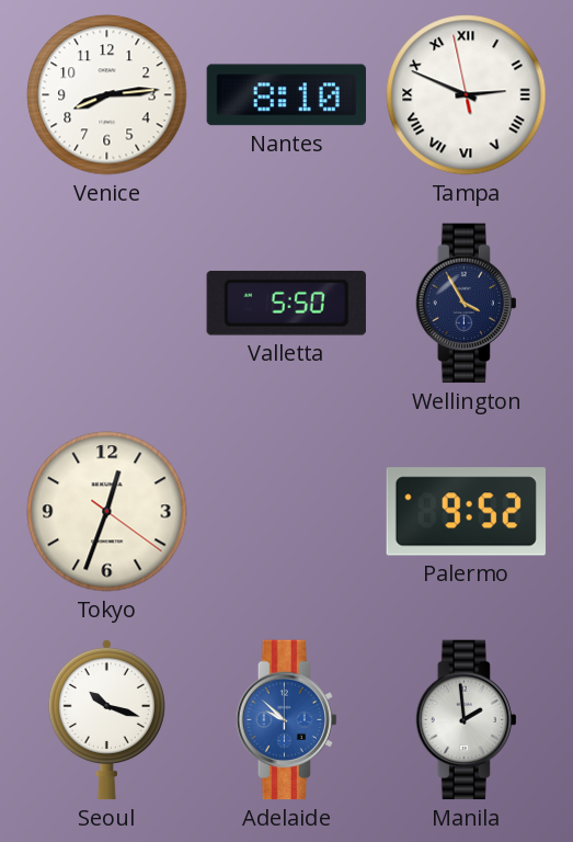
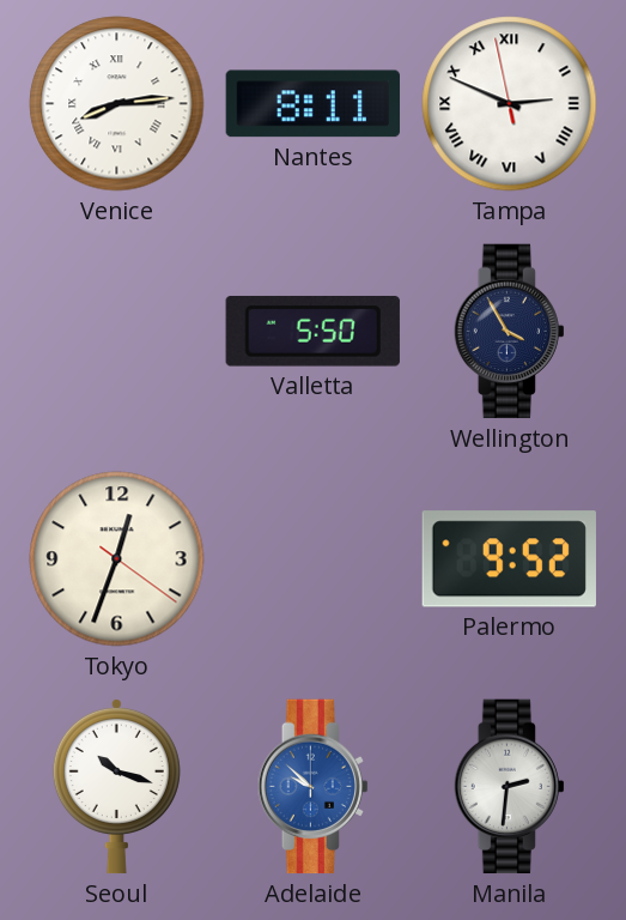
Venice numerals: Arabic -> Roman (117, 104)
Nantes: 8:10 -> 8:11 (312, 104)
Manila: 1:59 -> 2:31 (509, 787)
